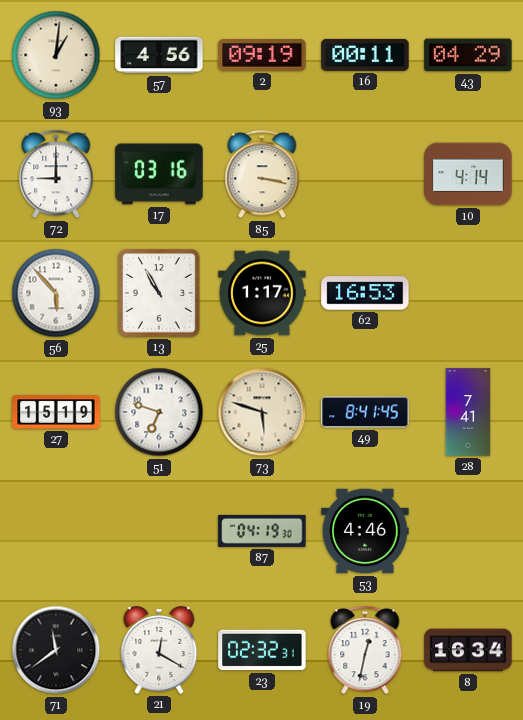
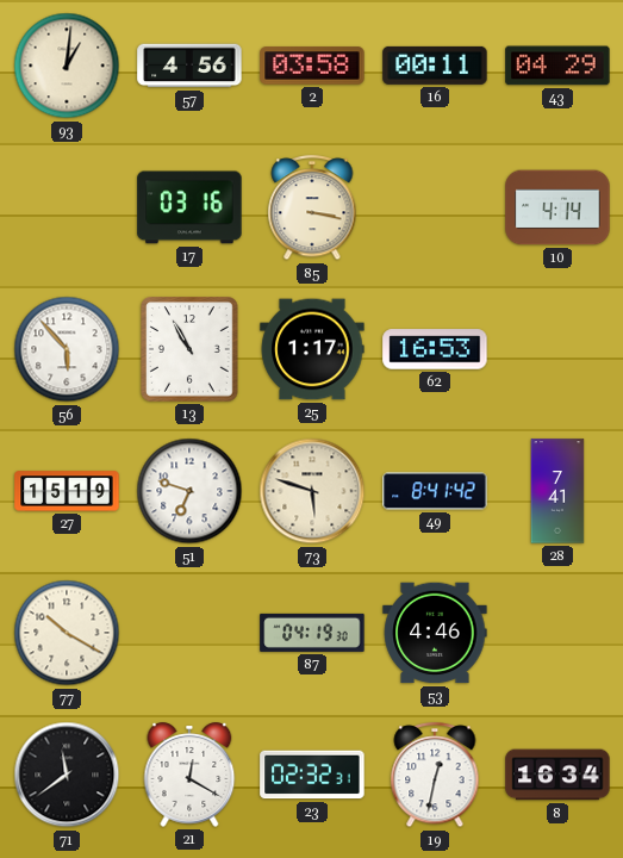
2: 09:19 -> 03:58 (312, 66)
72: 9:00 -> none (56, 175)
49: 8:41:45 -> 8:41:42 (435, 491)
77: none -> 10:20 (67, 633)
